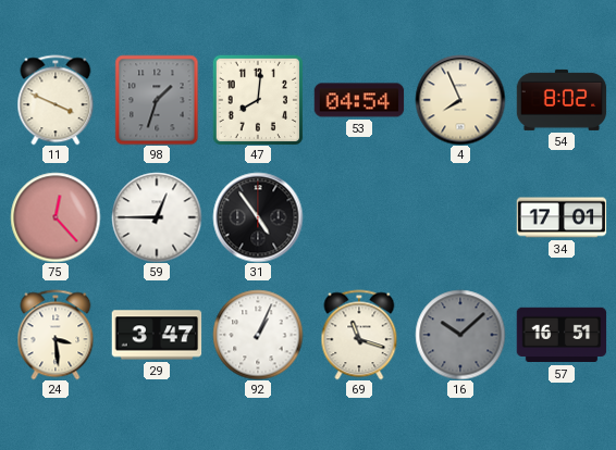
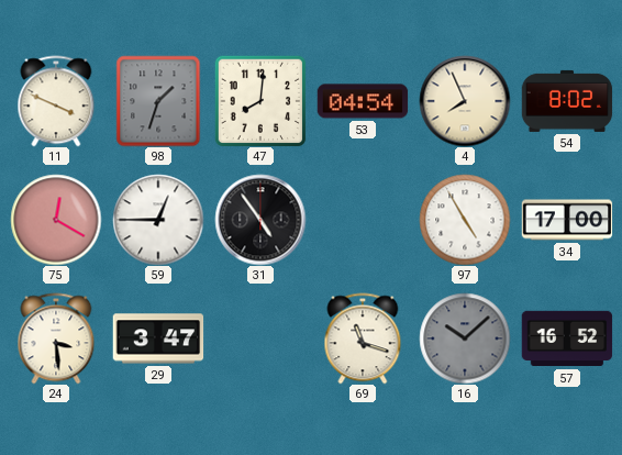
75: 12:23 -> 12:20 (56, 220)
97: none -> 4:55 (465, 220)
34: 17:01 -> 17:00 (567, 220)
92: 1:04 -> none (258, 335)
57: 16:51 -> 16:52 (567, 339)
